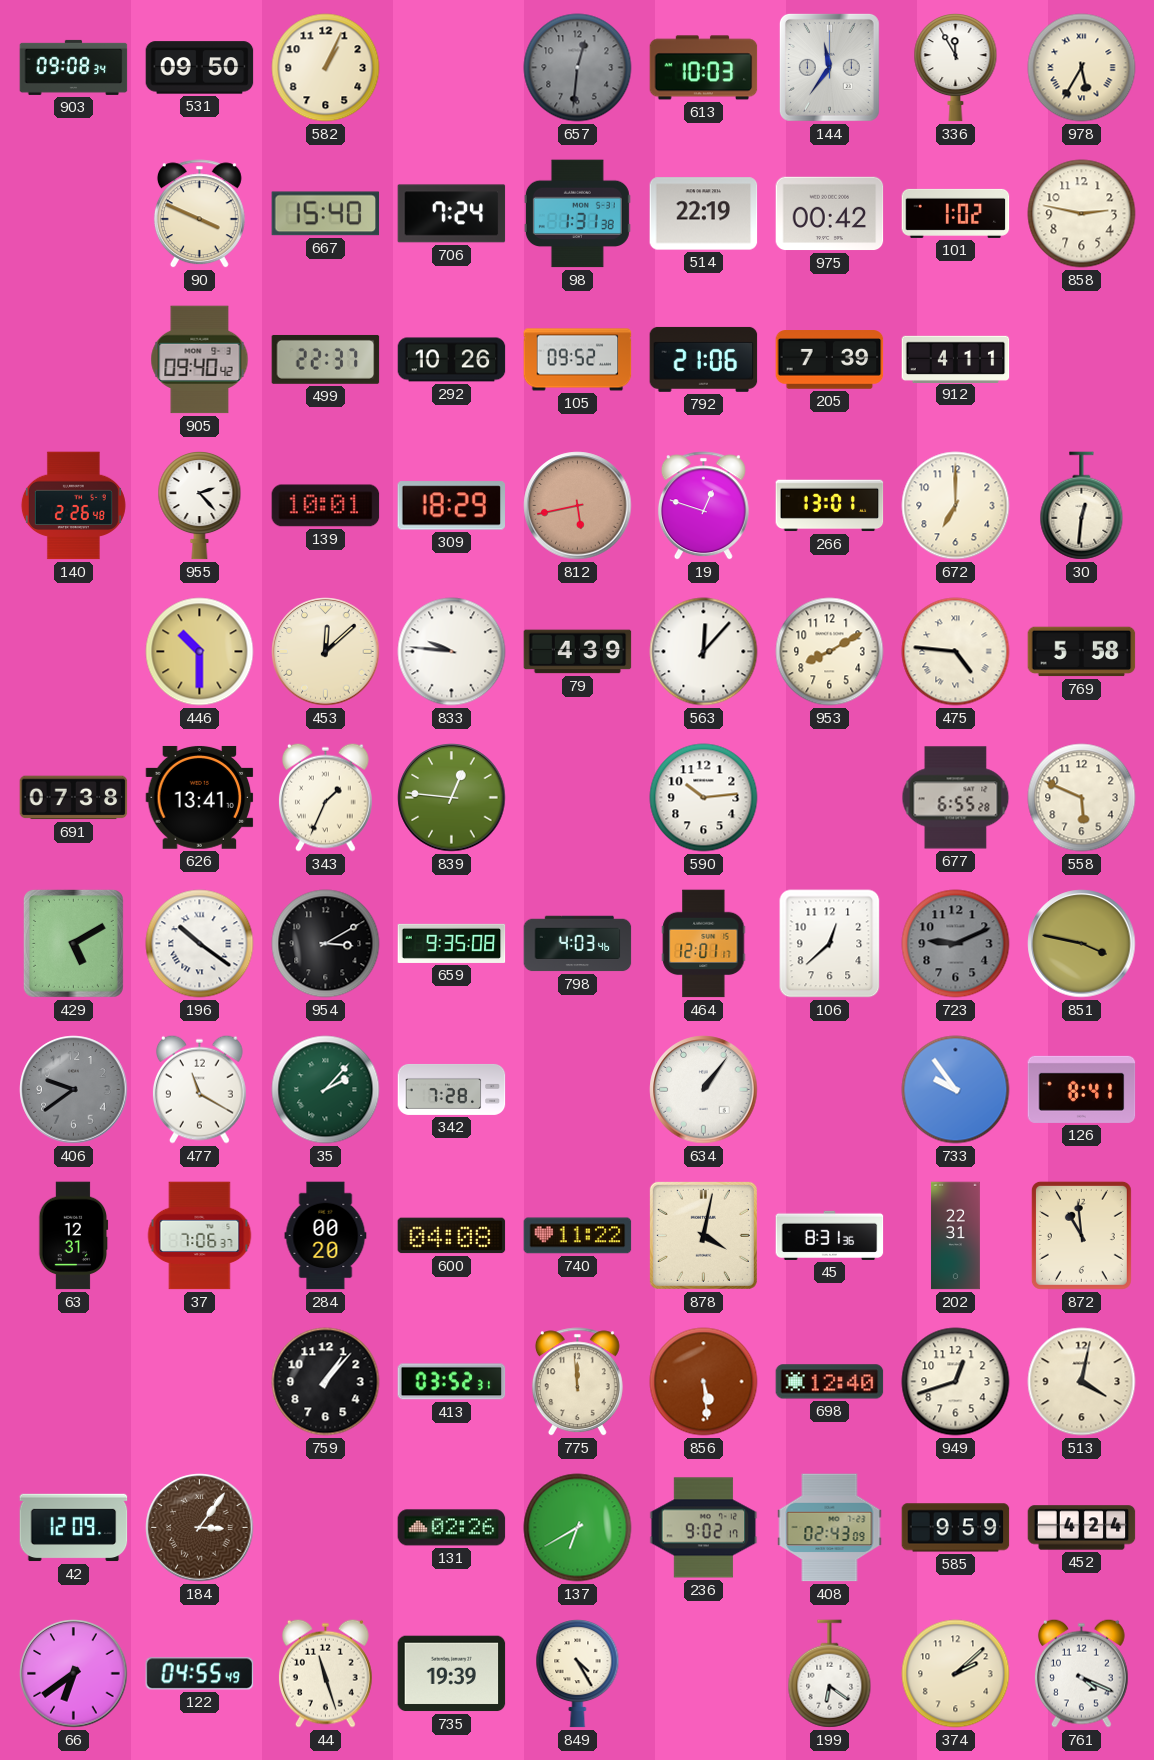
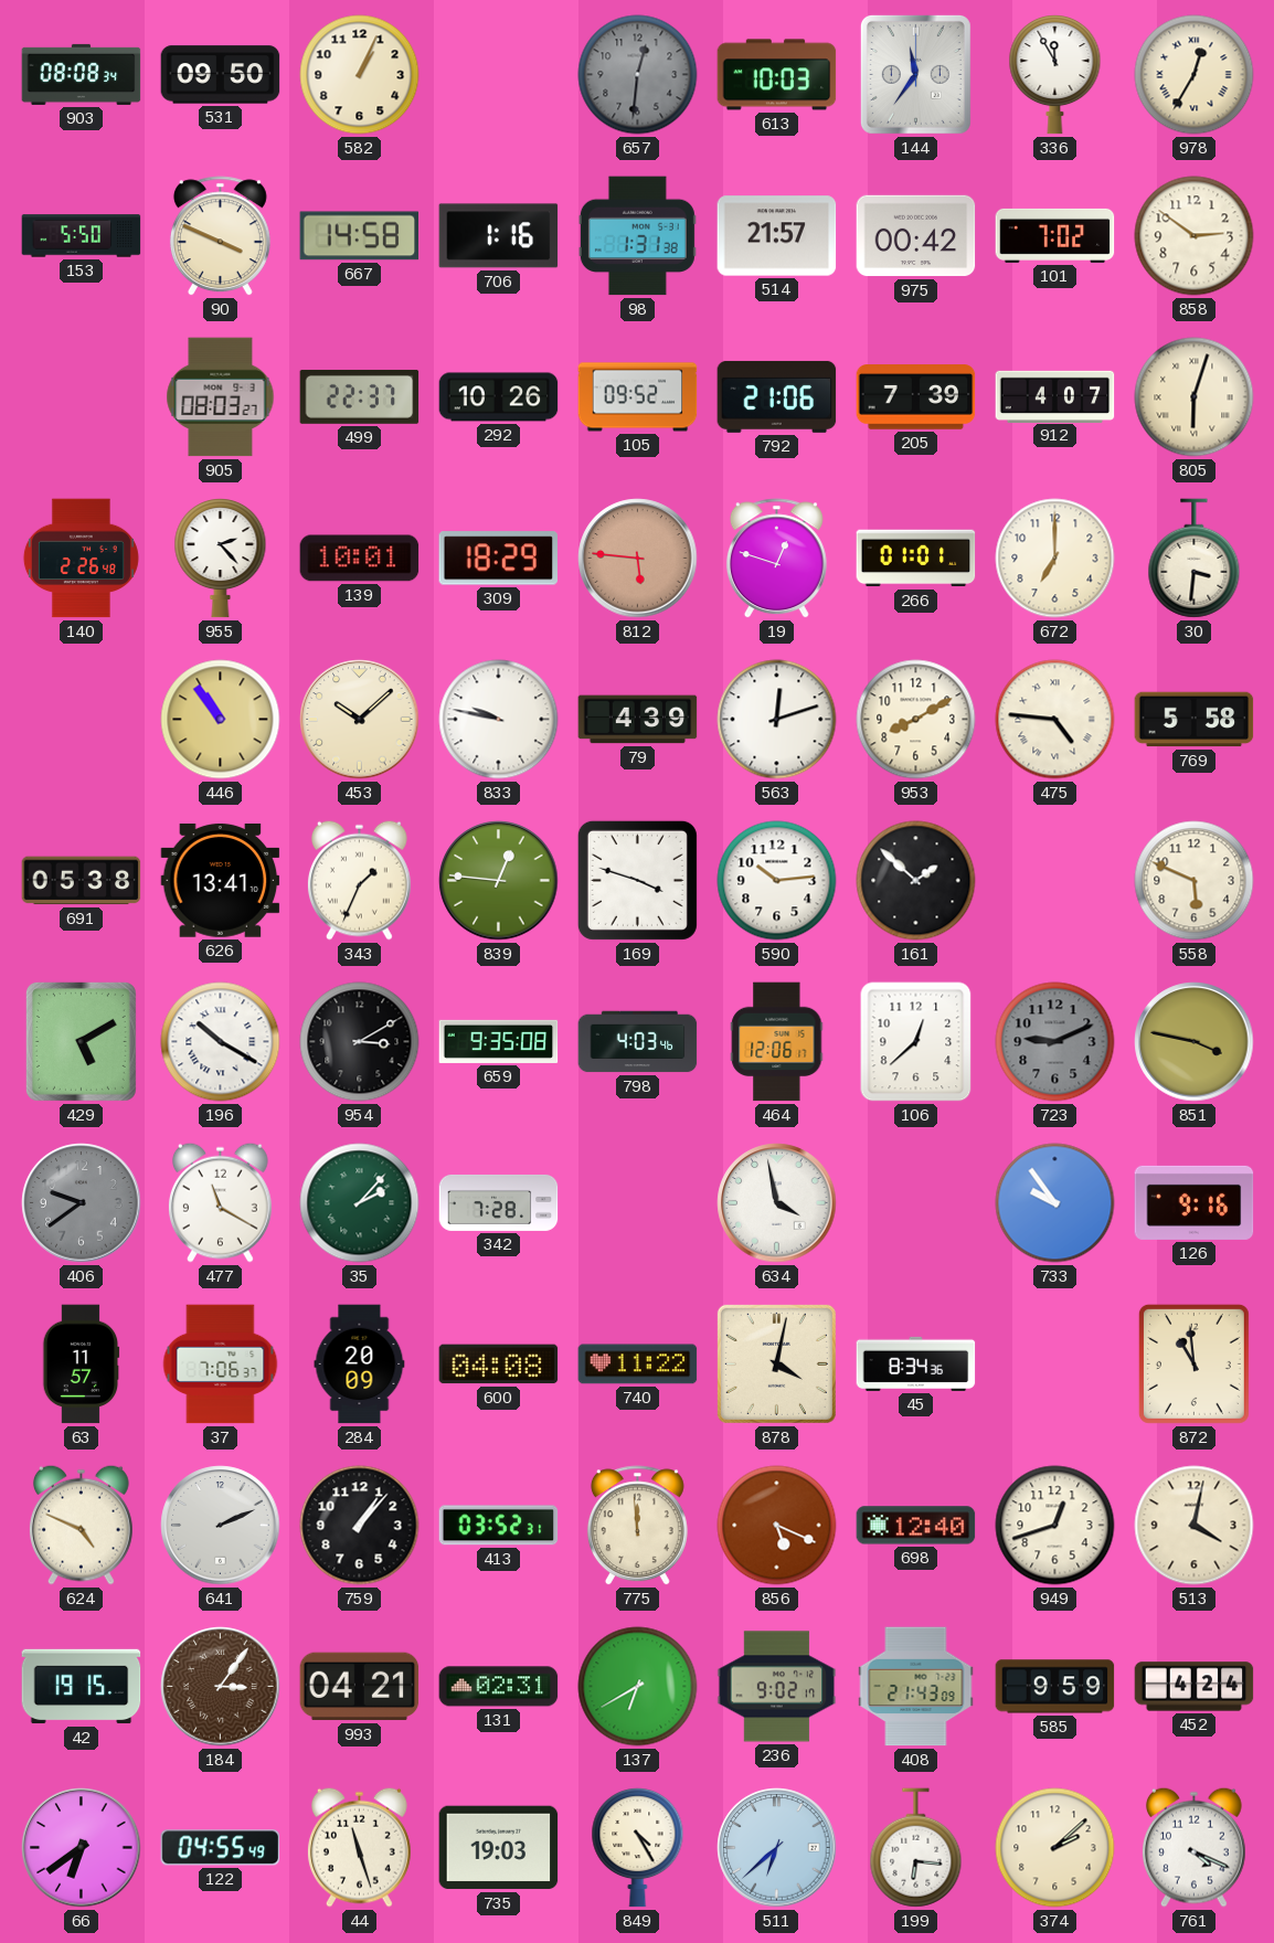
903: 09:08 -> 08:08 (82, 74)
978: 5:35 -> 12:35 (1195, 75)
153: none -> 5:50 (82, 236)
667: 15:40 -> 14:58 (360, 236)
706: 7:24 -> 1:16 (499, 236)
514: 22:19 -> 21:57 (777, 236)
101: 1:02 -> 7:02 (1055, 235)
858: 2:47 -> 2:51 (1195, 236)
905: 09:40 -> 08:03 (221, 397)
912: 4:11 -> 4:07 (1055, 396)
805: none -> 6:03 (1195, 397)
812: 5:43 -> 5:46 (638, 559)
266: 13:01 -> 01:01 (916, 559)
30: 12:31 -> 3:31 (1195, 559)
446: 10:30 -> 10:54 (221, 720)
453: 12:08 -> 10:08 (360, 720)
833: 9:46 -> 9:47 (499, 720)
563: 12:07 -> 12:12 (777, 720)
691: 07:38 -> 05:38 (82, 881)
169: none -> 3:48 (637, 880)
161: none -> 1:52 (916, 881)
677: 6:55 -> none (956, 798)
196: 10:21 -> 10:20 (221, 1042)
464: 12:01 -> 12:06 (777, 1042)
634: 1:06 -> 3:58 (777, 1203)
126: 8:41 -> 9:16 (1195, 1202)
63: 12:31 -> 11:57 (82, 1365)
284: 00:20 -> 20:09 (360, 1365)
45: 8:31 -> 8:34 (916, 1363)
202: 22:31 -> none (955, 1236)
624: none -> 4:49 (81, 1525)
641: none -> 2:11 (221, 1526)
856: 5:29 -> 5:19 (777, 1526)
42: 12:09 -> 19:15 (82, 1687)
993: none -> 04:21 (360, 1687)
131: 02:26 -> 02:31 (499, 1687)
408: 02:43 -> 21:43 (916, 1687)
735: 19:39 -> 19:03 (499, 1848)
511: none -> 6:38 (777, 1848)
199: 6:21 -> 6:16 (916, 1848)
